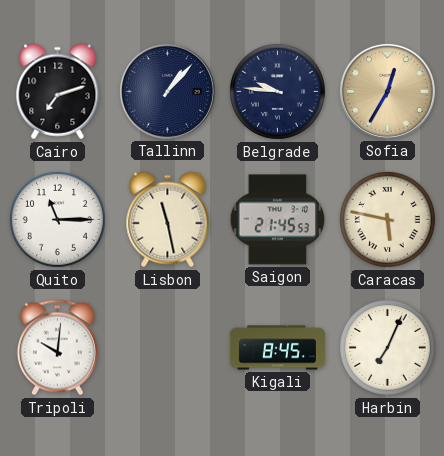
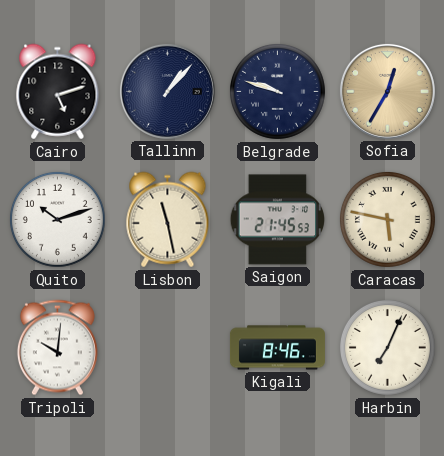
Cairo: 7:12 -> 5:12 (58, 92)
Belgrade: 9:46 -> 9:48 (277, 91)
Quito: 11:15 -> 10:12 (57, 219)
Kigali: 8:45 -> 8:46 (277, 348)
